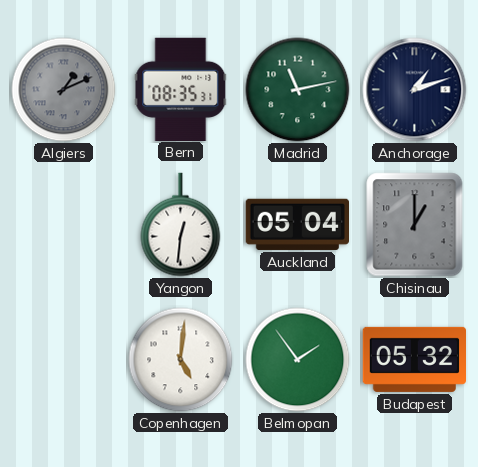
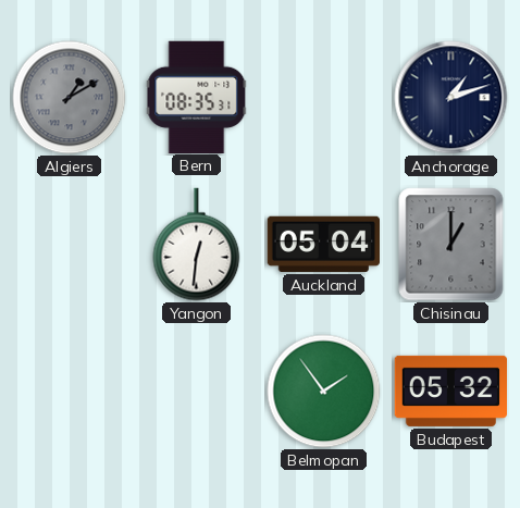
Algiers: 1:11 -> 1:10 (70, 98)
Madrid: 11:13 -> none (298, 90)
Copenhagen: 5:01 -> none (181, 360)
